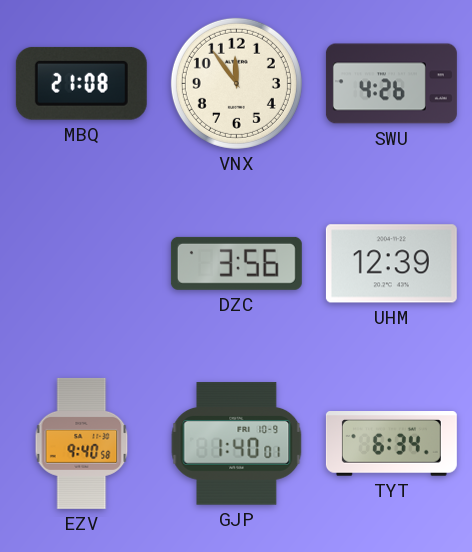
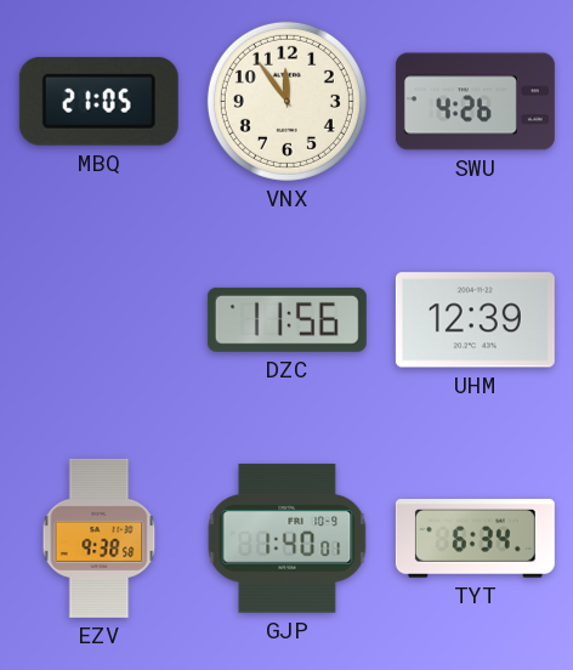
MBQ: 21:08 -> 21:05 (98, 101)
DZC: 3:56 -> 11:56 (286, 319)
EZV: 9:40 -> 9:38 (100, 538)
